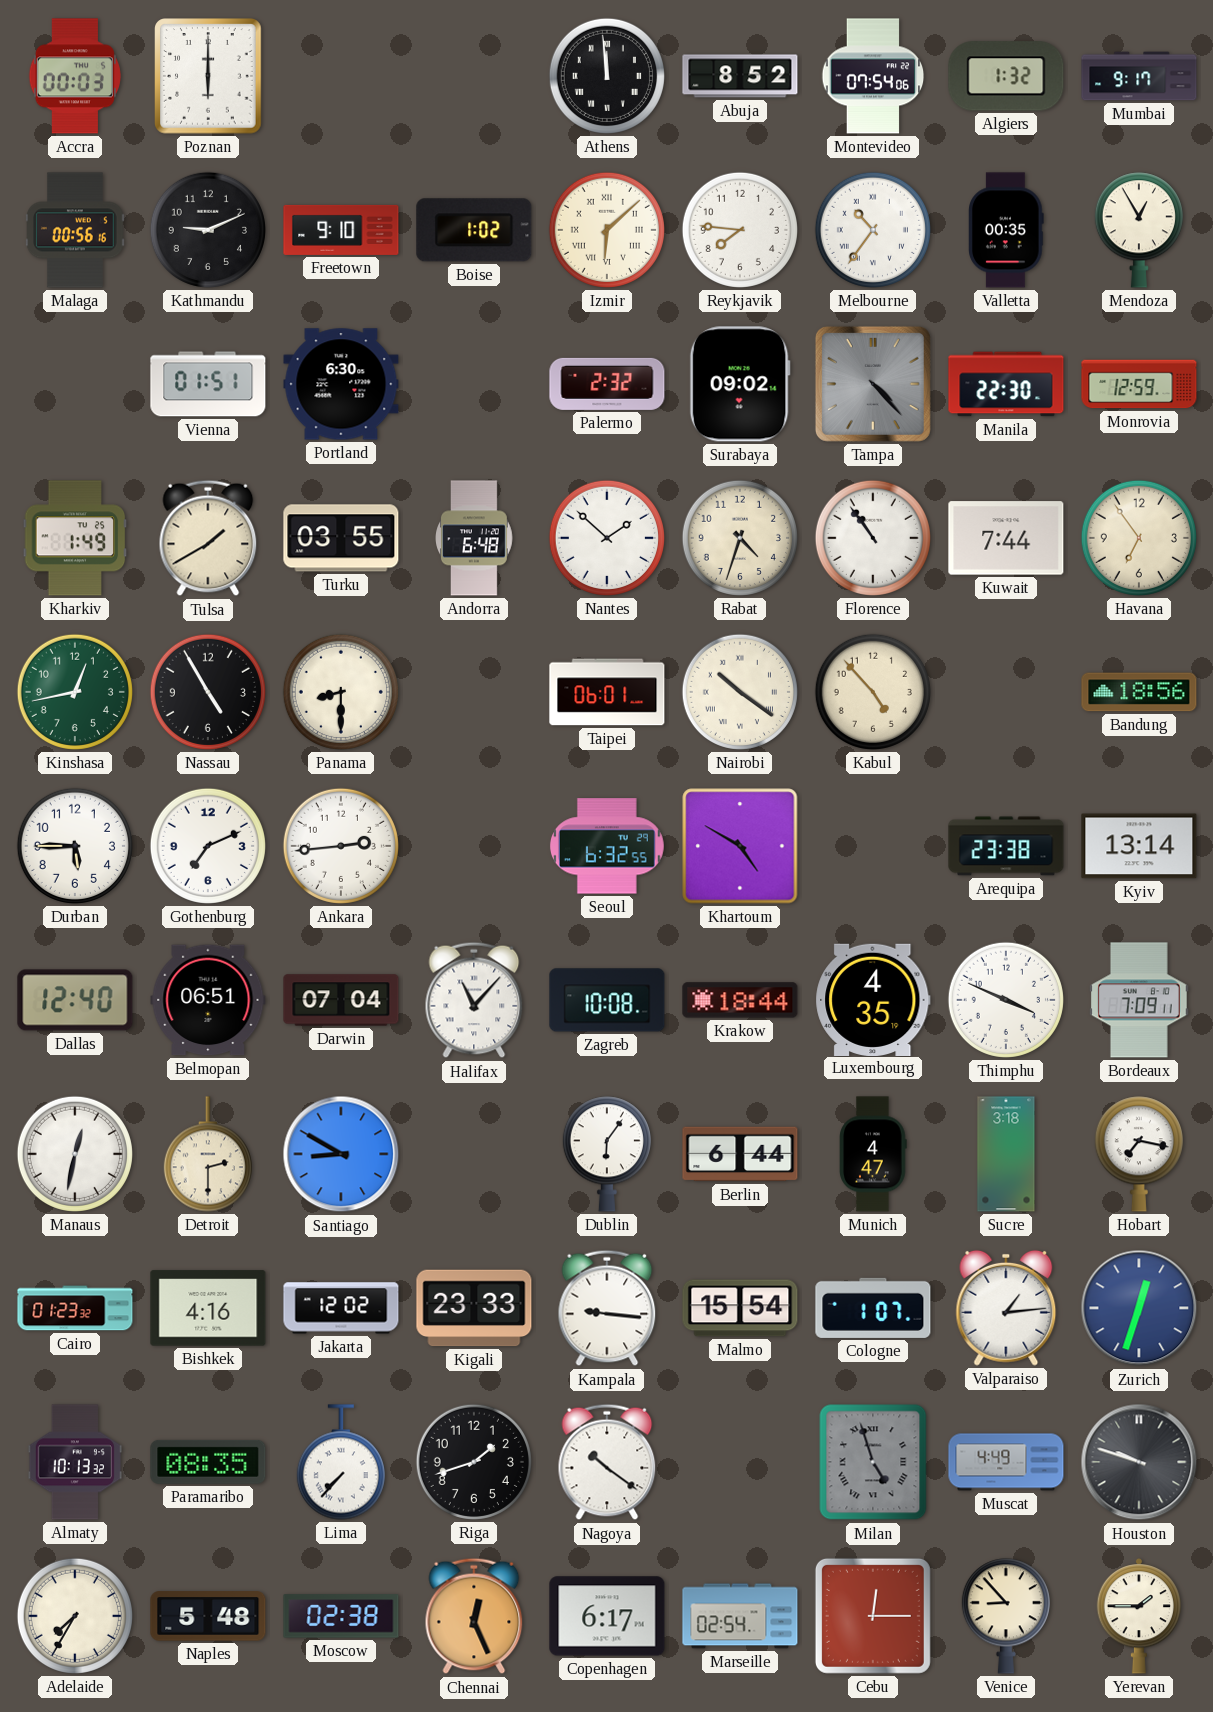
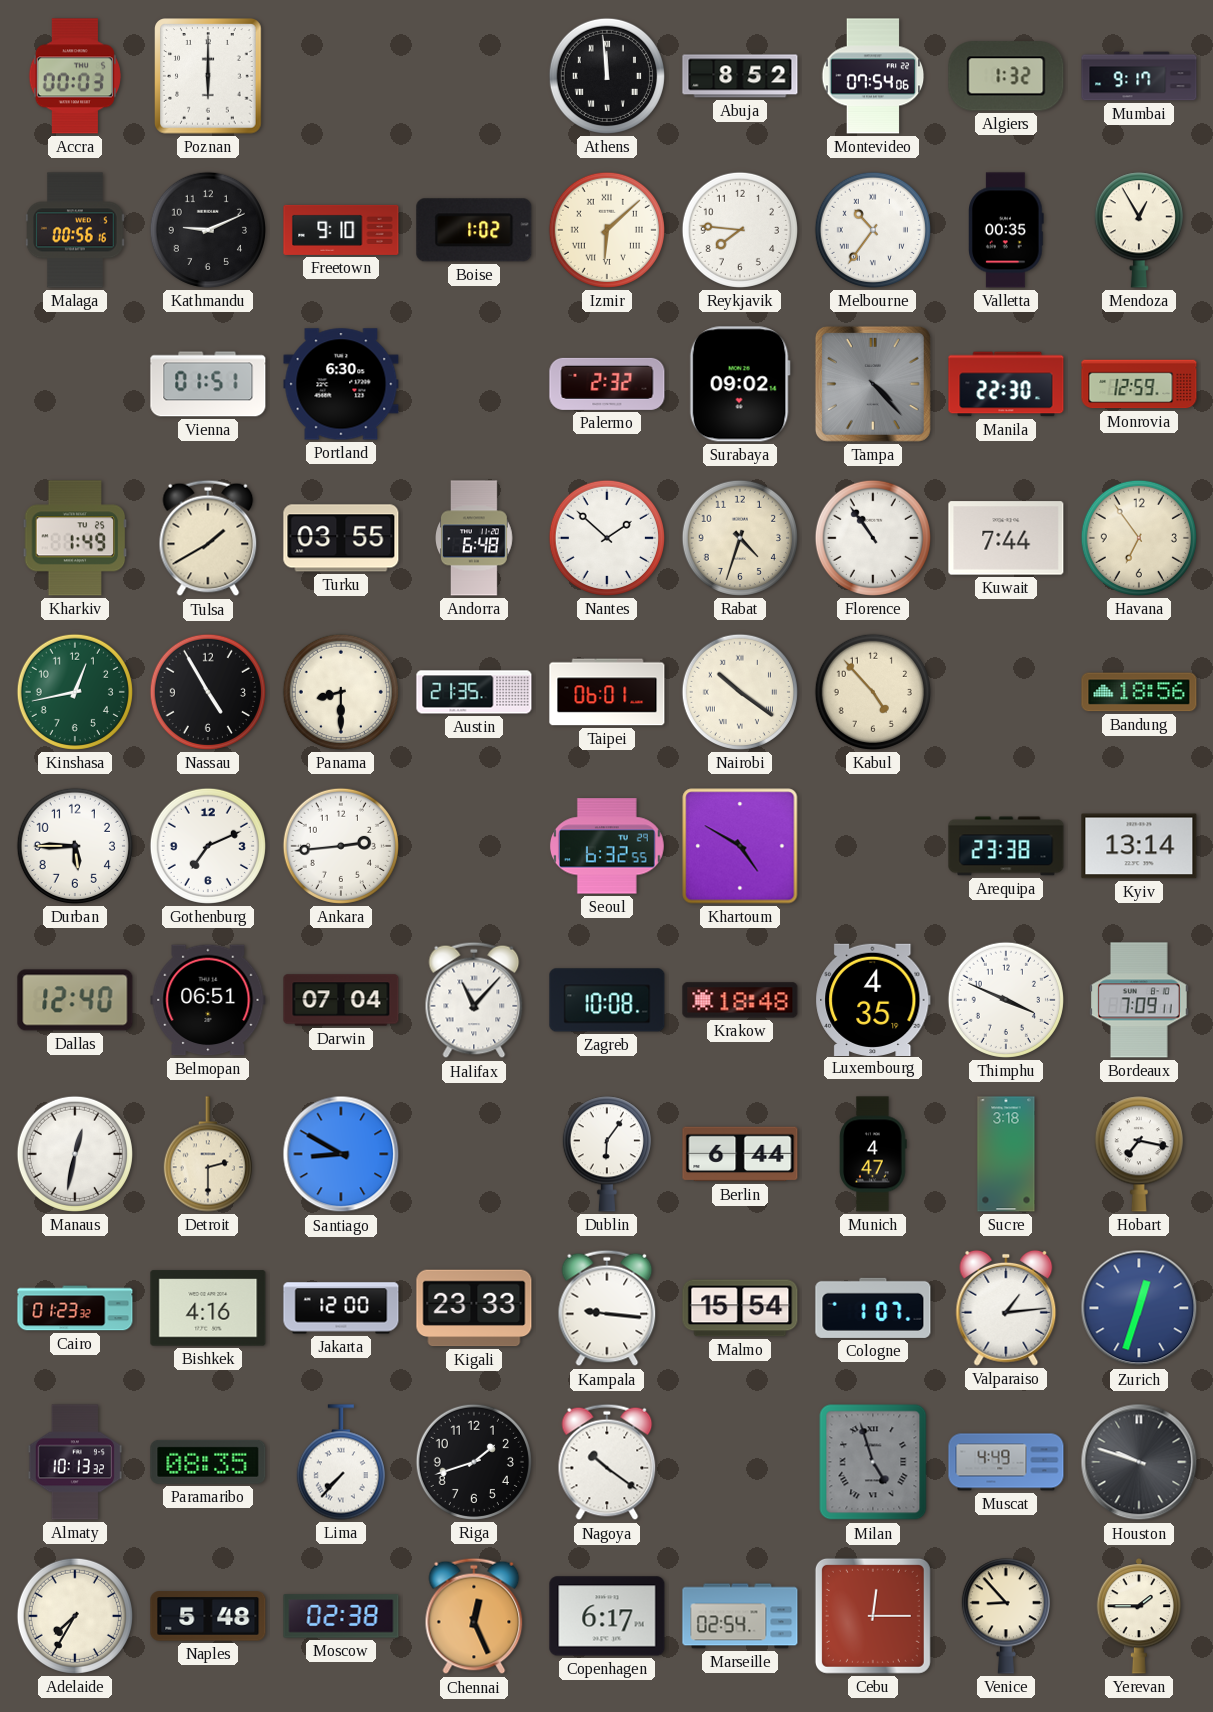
Austin: none -> 21:35 (474, 692)
Krakow: 18:44 -> 18:48 (740, 1000)
Jakarta: 12:02 -> 12:00 (341, 1308)
